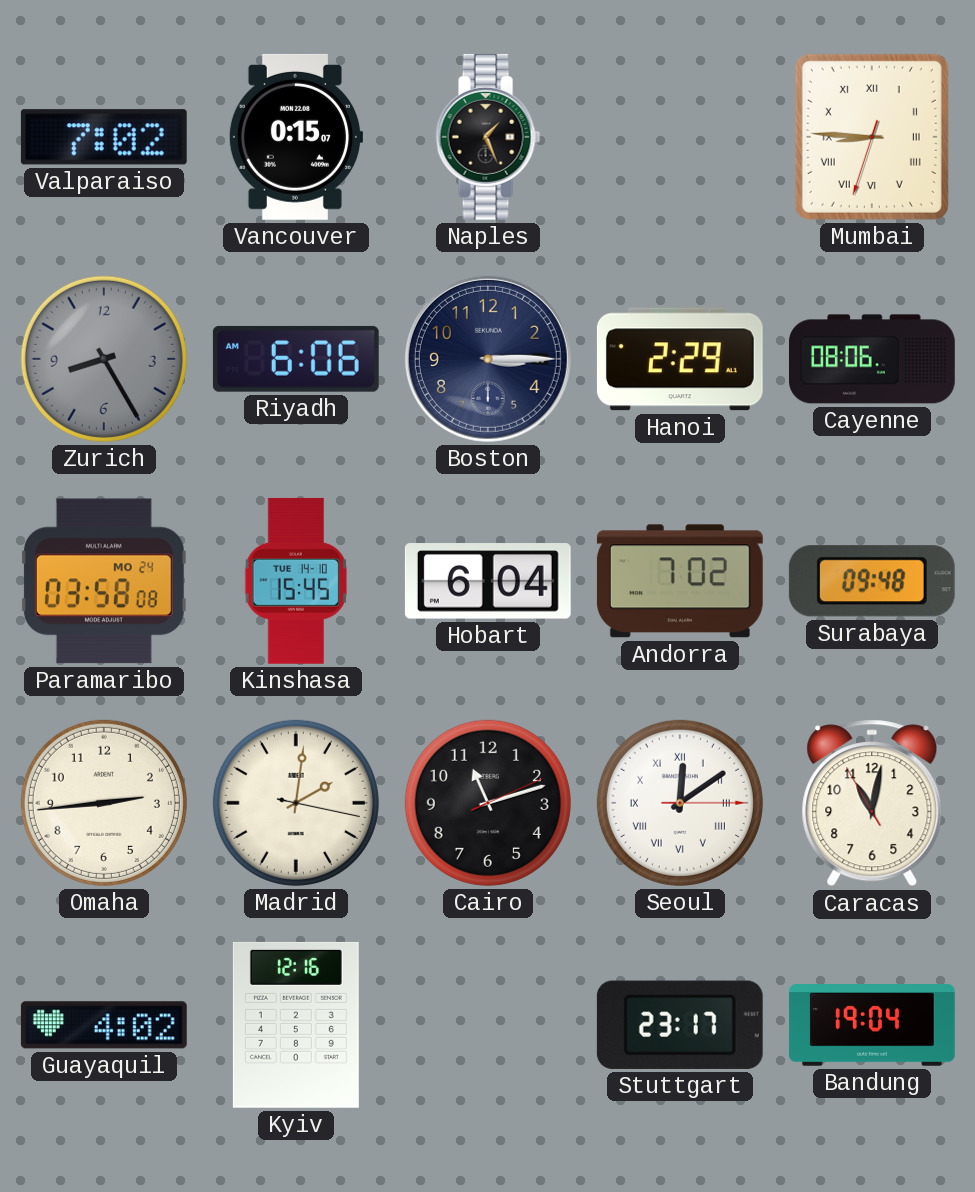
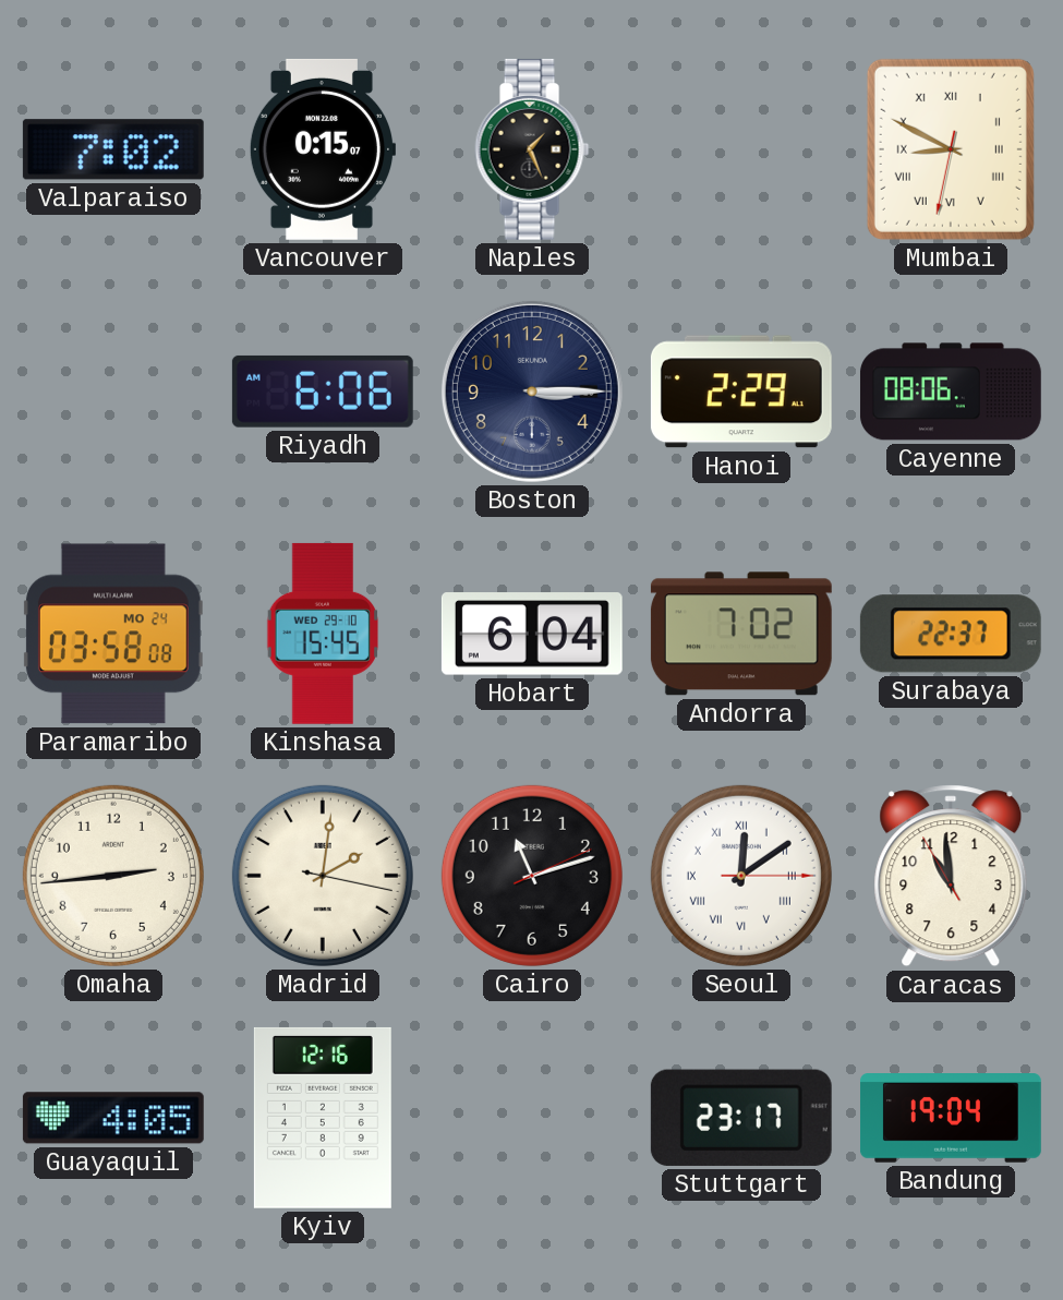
Mumbai: 8:45 -> 8:49 (951, 149)
Zurich: 8:25 -> none (104, 359)
Kinshasa date: TUE 14-10 -> WED 29-10 (322, 634)
Surabaya: 09:48 -> 22:37 (951, 634)
Caracas: 11:01 -> 10:58 (951, 876)
Guayaquil: 4:02 -> 4:05 (113, 1118)
